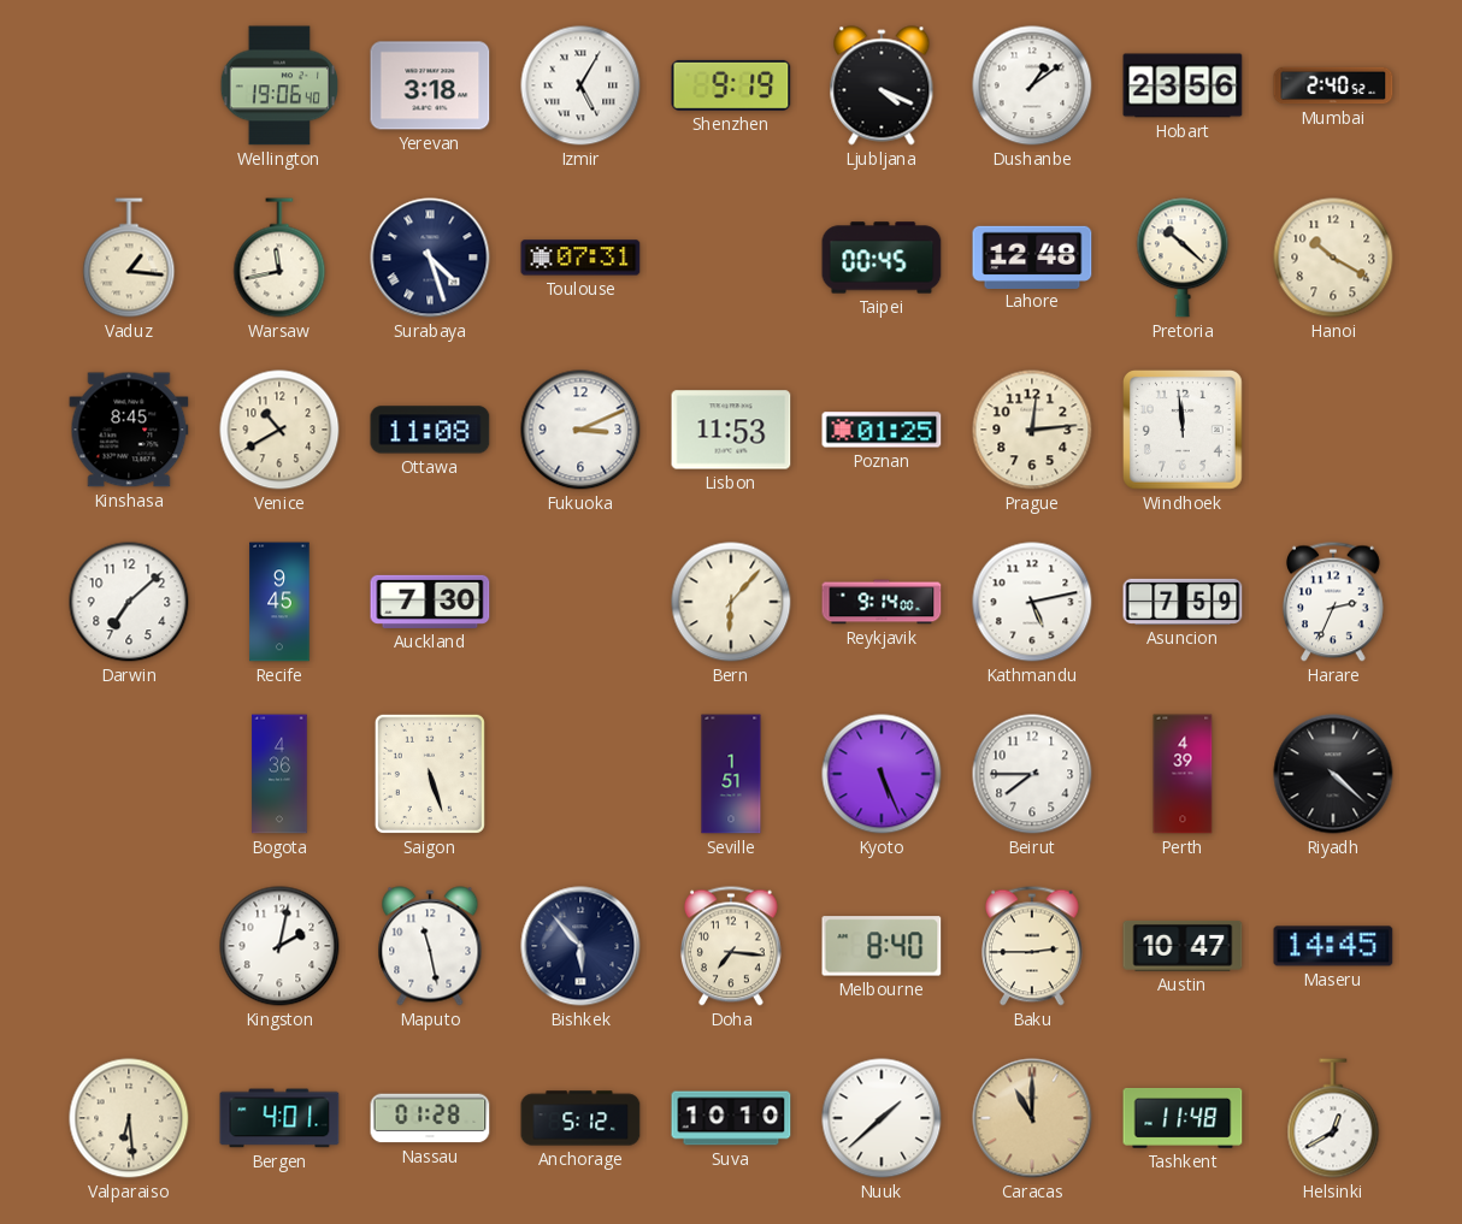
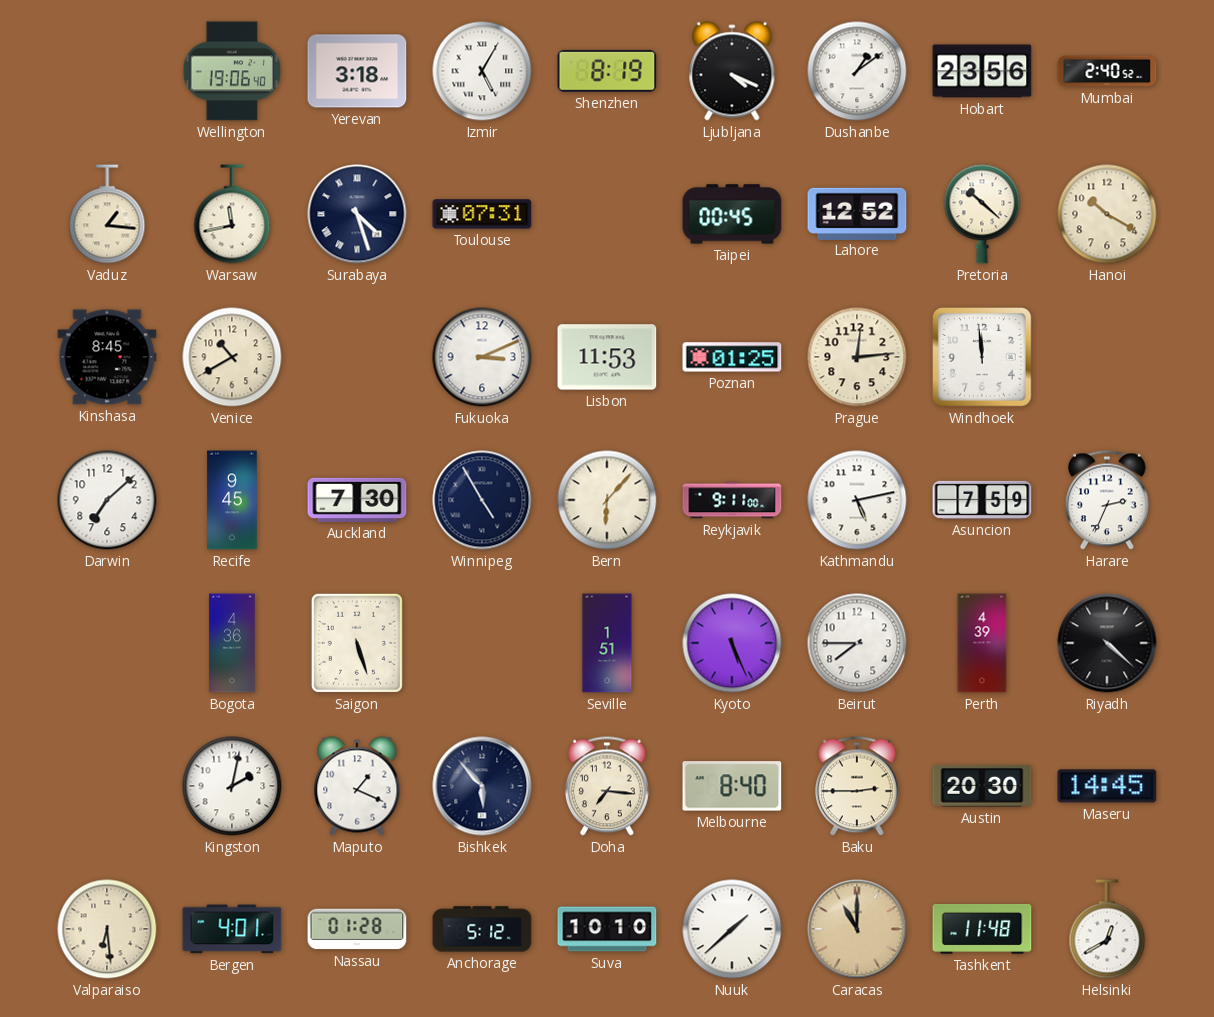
Shenzhen: 9:19 -> 8:19 (607, 71)
Lahore: 12:48 -> 12:52 (857, 213)
Ottawa: 11:08 -> none (430, 430)
Winnipeg: none -> 4:55 (482, 500)
Reykjavik: 9:14 -> 9:11 (732, 500)
Maputo: 11:28 -> 1:19 (357, 786)
Austin: 10:47 -> 20:30 (982, 786)
